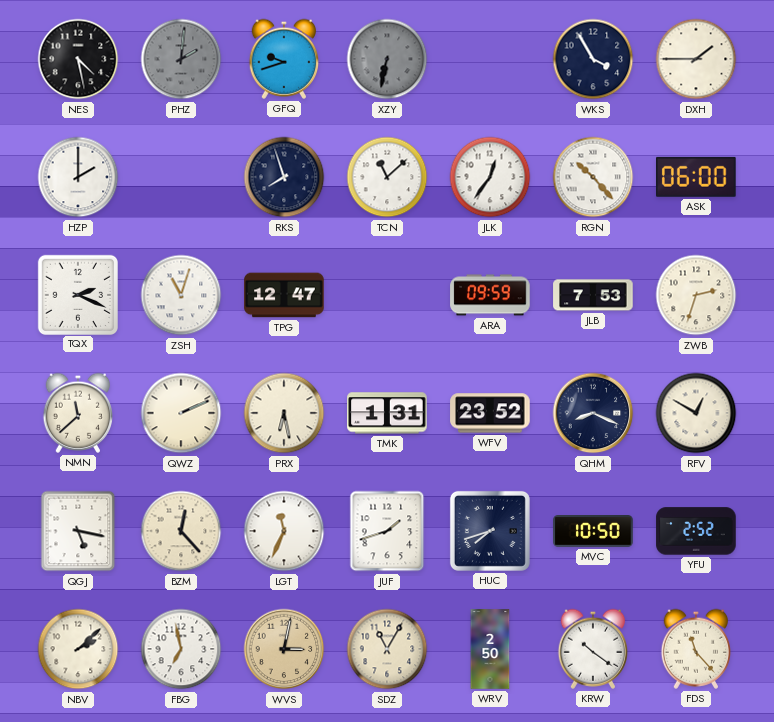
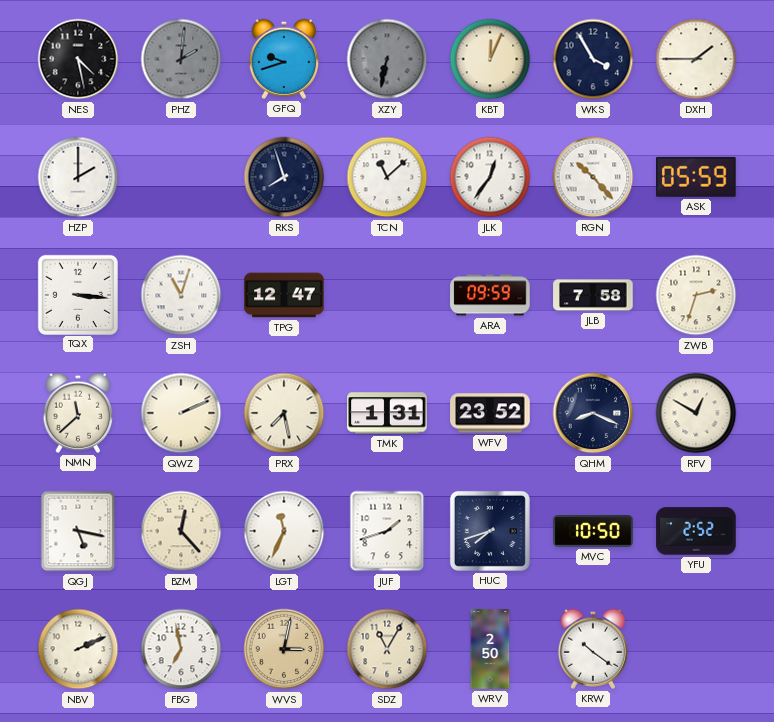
KBT: none -> 12:04 (490, 59)
ASK: 06:00 -> 05:59 (697, 177)
TQX: 2:19 -> 3:16 (77, 294)
JLB: 7:53 -> 7:58 (593, 295)
PRX: 6:28 -> 7:28 (284, 413)
NBV: 2:08 -> 2:11 (78, 649)
FDS: 11:23 -> none (696, 649)
